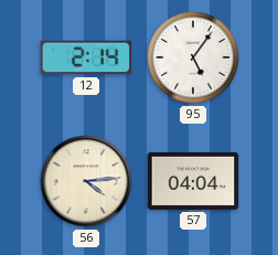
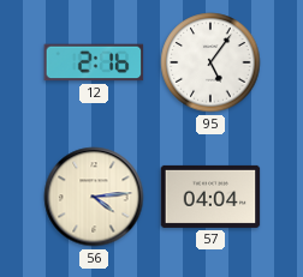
12: 2:14 -> 2:16 (94, 62)
